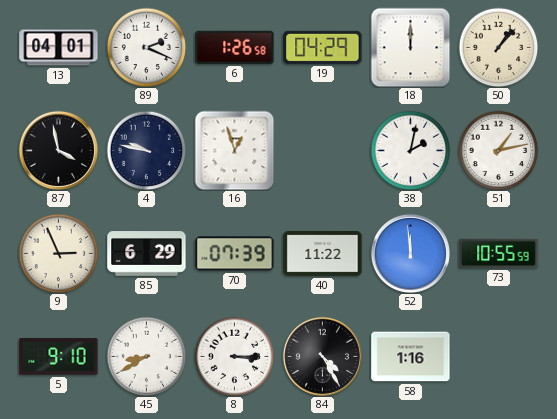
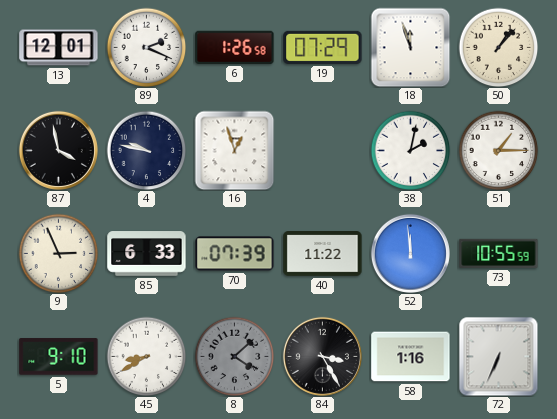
13: 04:01 -> 12:01 (59, 48)
19: 04:29 -> 07:29 (323, 47)
18: 12:00 -> 11:57 (410, 47)
51: 1:13 -> 1:15 (498, 150)
85: 6:29 -> 6:33 (147, 254)
8: 3:15 -> 4:08 (234, 356)
8 dial: white -> grey (234, 356)
84: 4:25 -> 3:25 (322, 356)
72: none -> 6:34 (498, 356)
